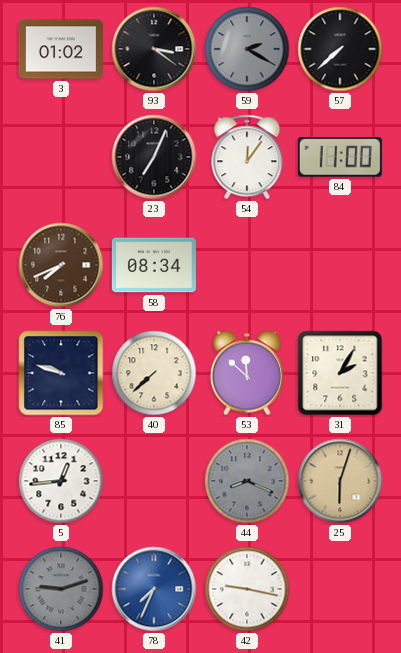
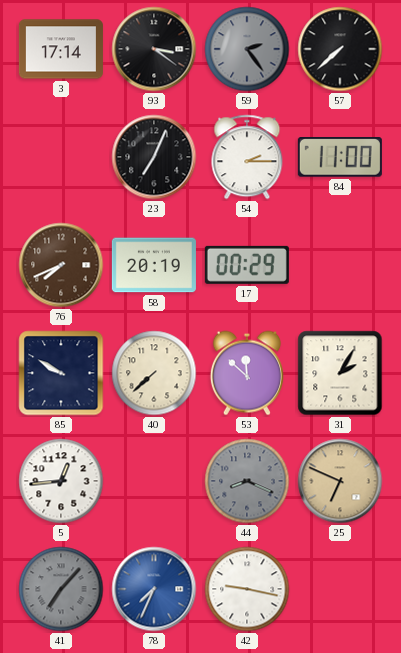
3: 01:02 -> 17:14 (61, 49)
59: 2:20 -> 2:24 (247, 49)
54: 12:06 -> 2:15 (247, 157)
58: 08:34 -> 20:19 (154, 265)
17: none -> 00:29 (247, 265)
85: 9:48 -> 9:50 (61, 373)
25: 6:03 -> 6:49 (340, 481)
41: 9:12 -> 7:07 (61, 589)
